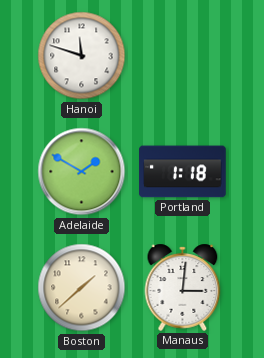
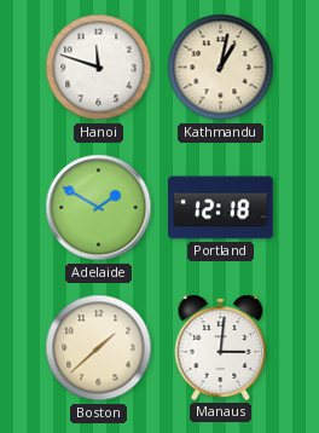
Kathmandu: none -> 1:02 (221, 68)
Portland: 1:18 -> 12:18 (221, 208)
